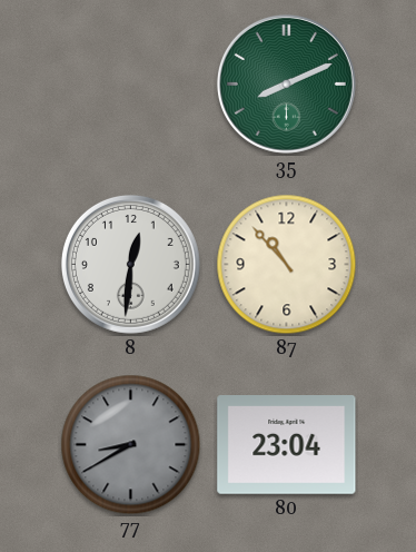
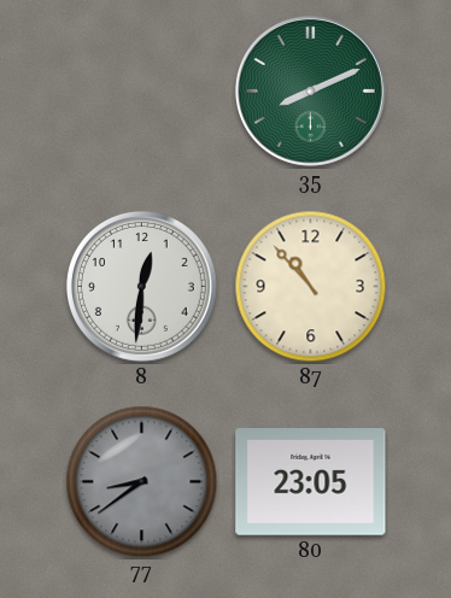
77: 8:40 -> 8:39 (142, 482)
80: 23:04 -> 23:05 (311, 482)
